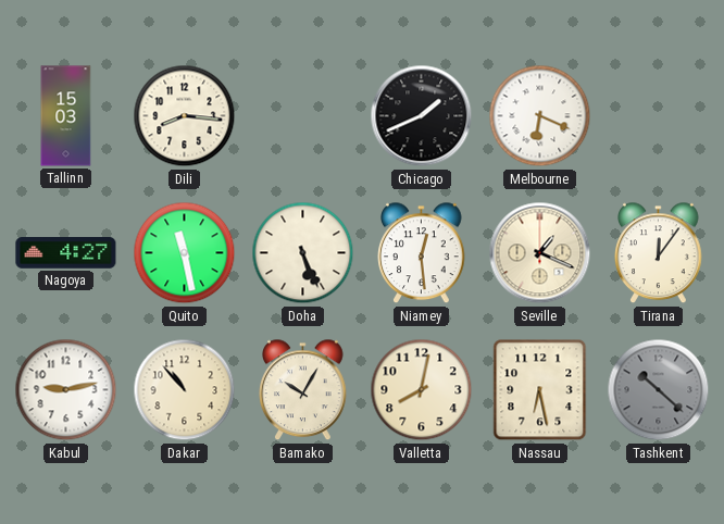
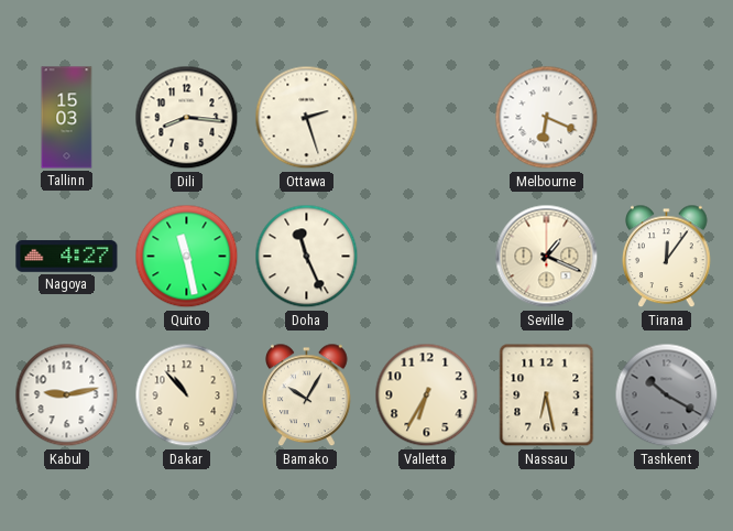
Ottawa: none -> 2:27 (307, 118)
Chicago: 1:41 -> none (422, 116)
Doha: 5:26 -> 11:26 (307, 257)
Niamey: 12:29 -> none (422, 253)
Valletta: 8:02 -> 6:35 (427, 395)
Tashkent: 10:22 -> 10:20 (667, 395)
